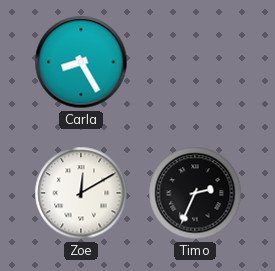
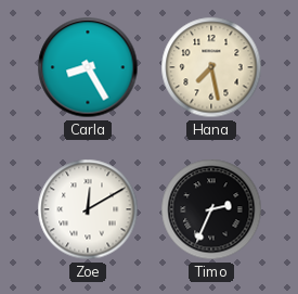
Hana: none -> 7:28 (211, 67)
